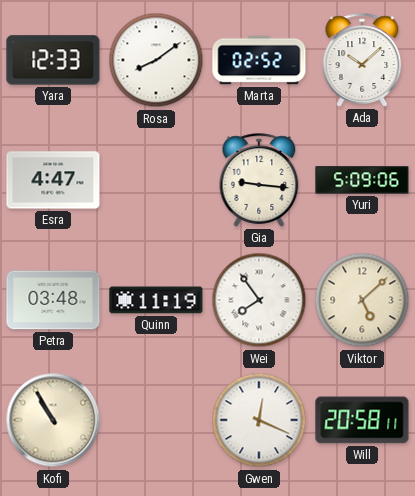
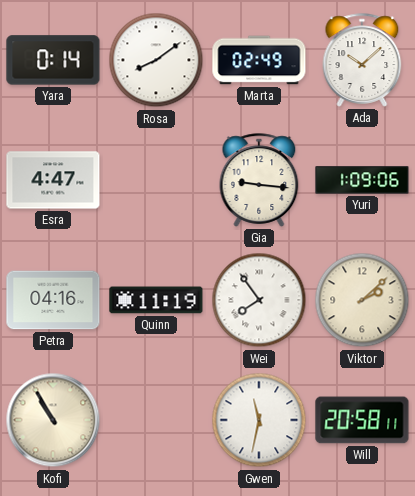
Yara: 12:33 -> 0:14 (53, 60)
Marta: 02:52 -> 02:49 (259, 60)
Yuri: 5:09 -> 1:09 (362, 180)
Petra: 03:48 -> 04:16 (53, 300)
Viktor: 5:08 -> 2:08 (362, 300)
Gwen: 12:19 -> 11:32 (259, 420)
